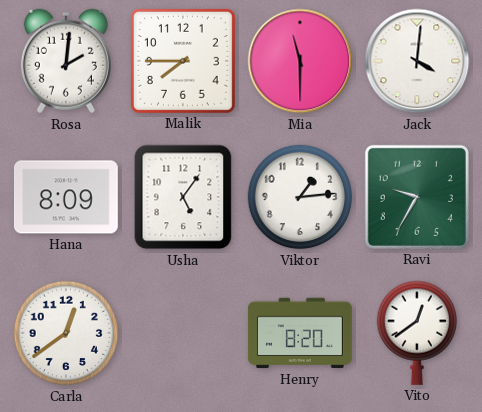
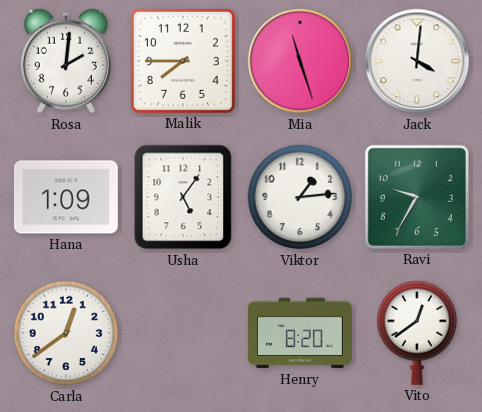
Mia: 11:30 -> 11:27 (300, 61)
Hana: 8:09 -> 1:09 (66, 197)
